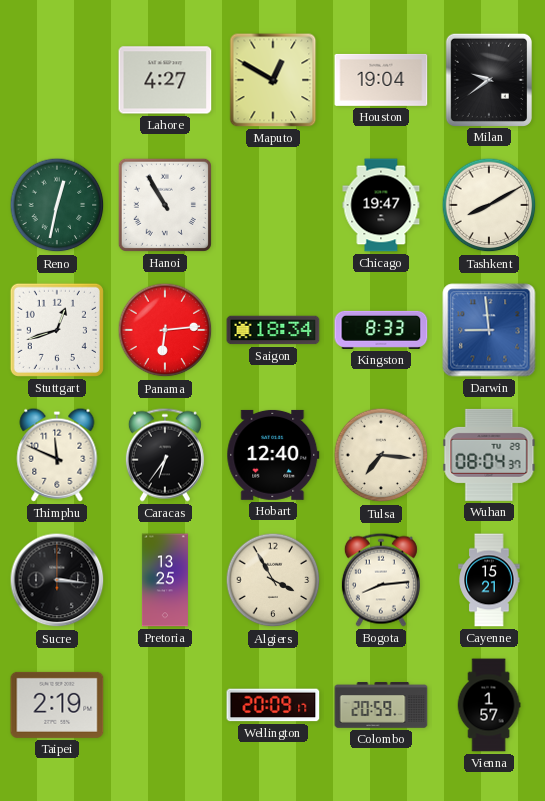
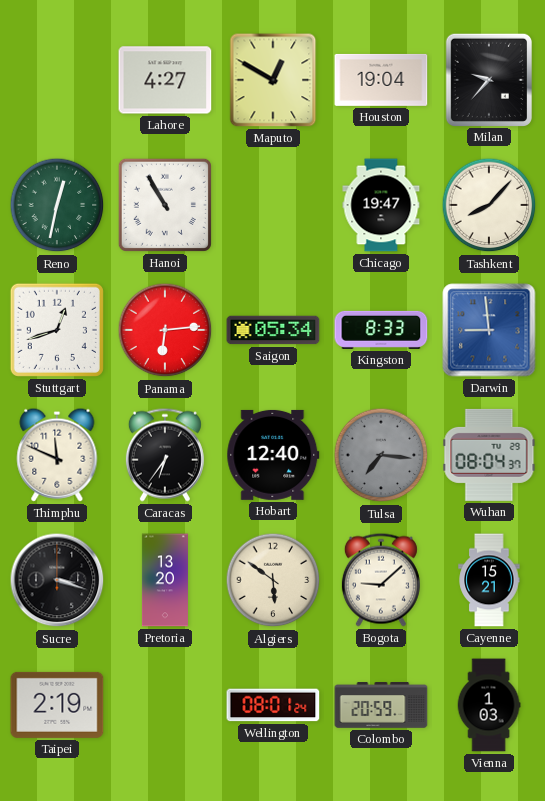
Milan: 9:39 -> 9:37 (488, 79)
Tashkent: 8:10 -> 8:07 (489, 205)
Saigon: 18:34 -> 05:34 (273, 330)
Tulsa dial: cream -> grey (381, 455)
Sucre: 3:16 -> 3:18 (57, 580)
Pretoria: 13:25 -> 13:20 (165, 580)
Algiers: 3:55 -> 5:51 (273, 580)
Bogota: 8:14 -> 9:08 (381, 580)
Wellington: 20:09 -> 08:01 (273, 705)
Vienna: 1:57 -> 1:03 (489, 705)
